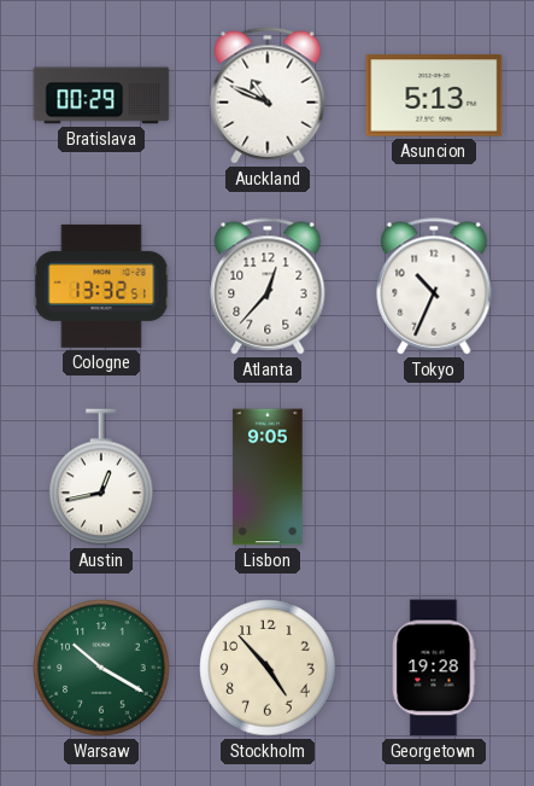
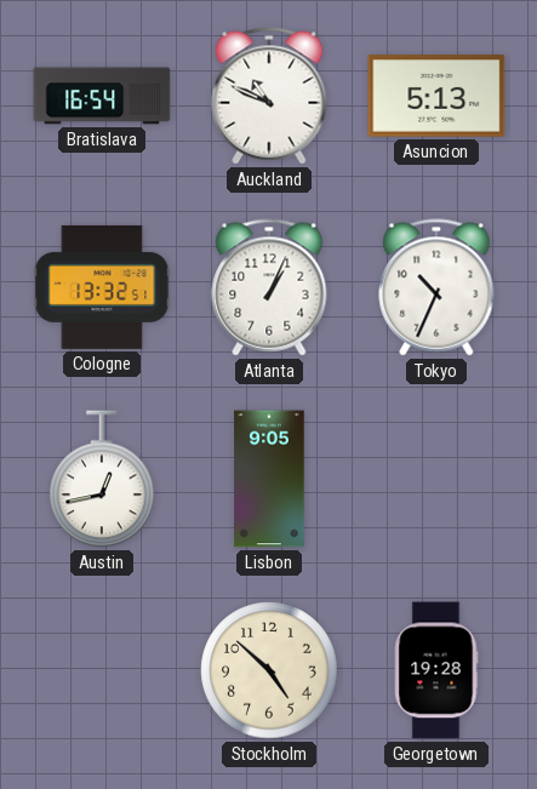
Bratislava: 00:29 -> 16:54 (102, 96)
Atlanta: 12:37 -> 1:04 (269, 287)
Warsaw: 10:20 -> none (101, 668)
Stockholm: 4:53 -> 4:52 (269, 670)
